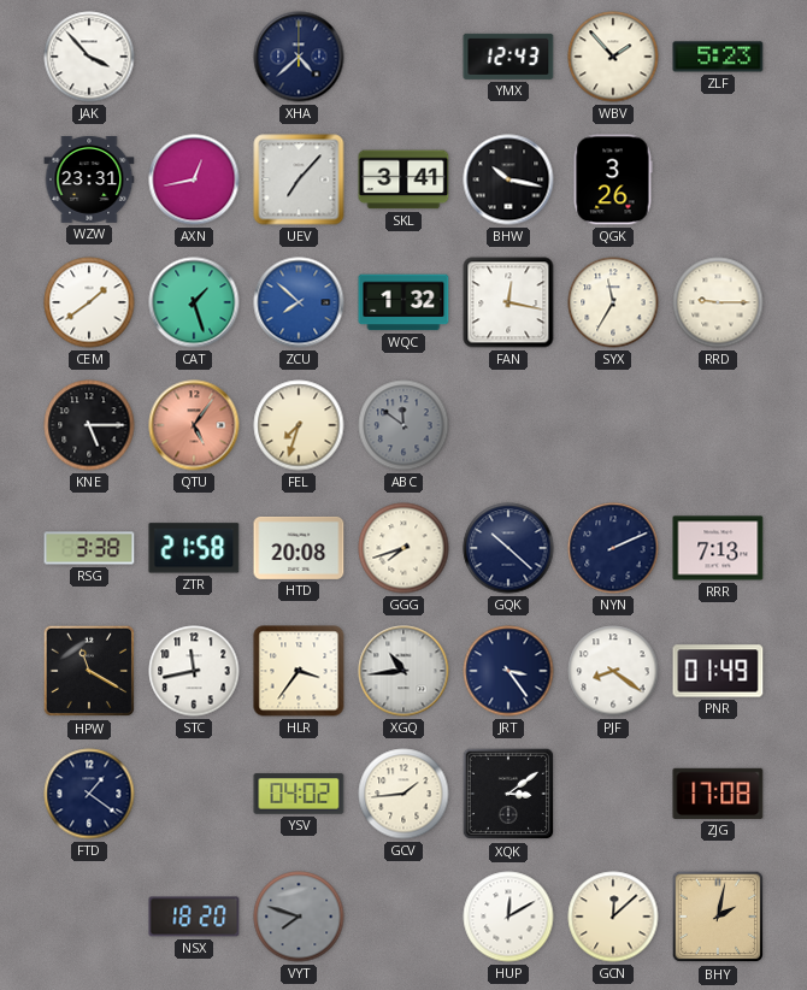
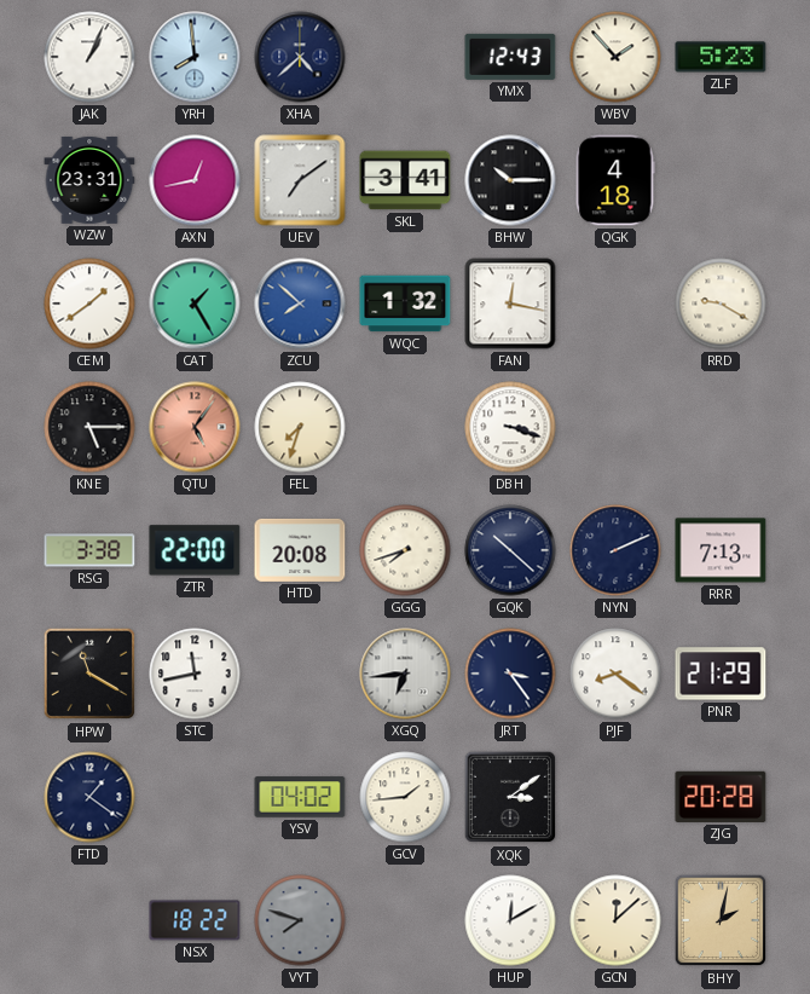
JAK: 3:53 -> 1:04 (89, 57)
YRH: none -> 7:59 (195, 57)
UEV: 7:07 -> 7:09 (300, 180)
BHW: 10:17 -> 10:15 (510, 180)
QGK: 3:26 -> 4:18 (615, 180)
CAT: 1:27 -> 1:25 (195, 304)
SYX: 11:35 -> none (613, 302)
RRD: 9:15 -> 9:20 (721, 304)
ABC: 11:51 -> none (403, 425)
DBH: none -> 3:18 (510, 427)
ZTR: 21:58 -> 22:00 (195, 550)
HLR: 3:36 -> none (299, 671)
XGQ: 10:44 -> 6:44 (405, 674)
PNR: 01:49 -> 21:29 (721, 674)
ZJG: 17:08 -> 20:28 (721, 797)
NSX: 18:20 -> 18:22 (195, 920)
